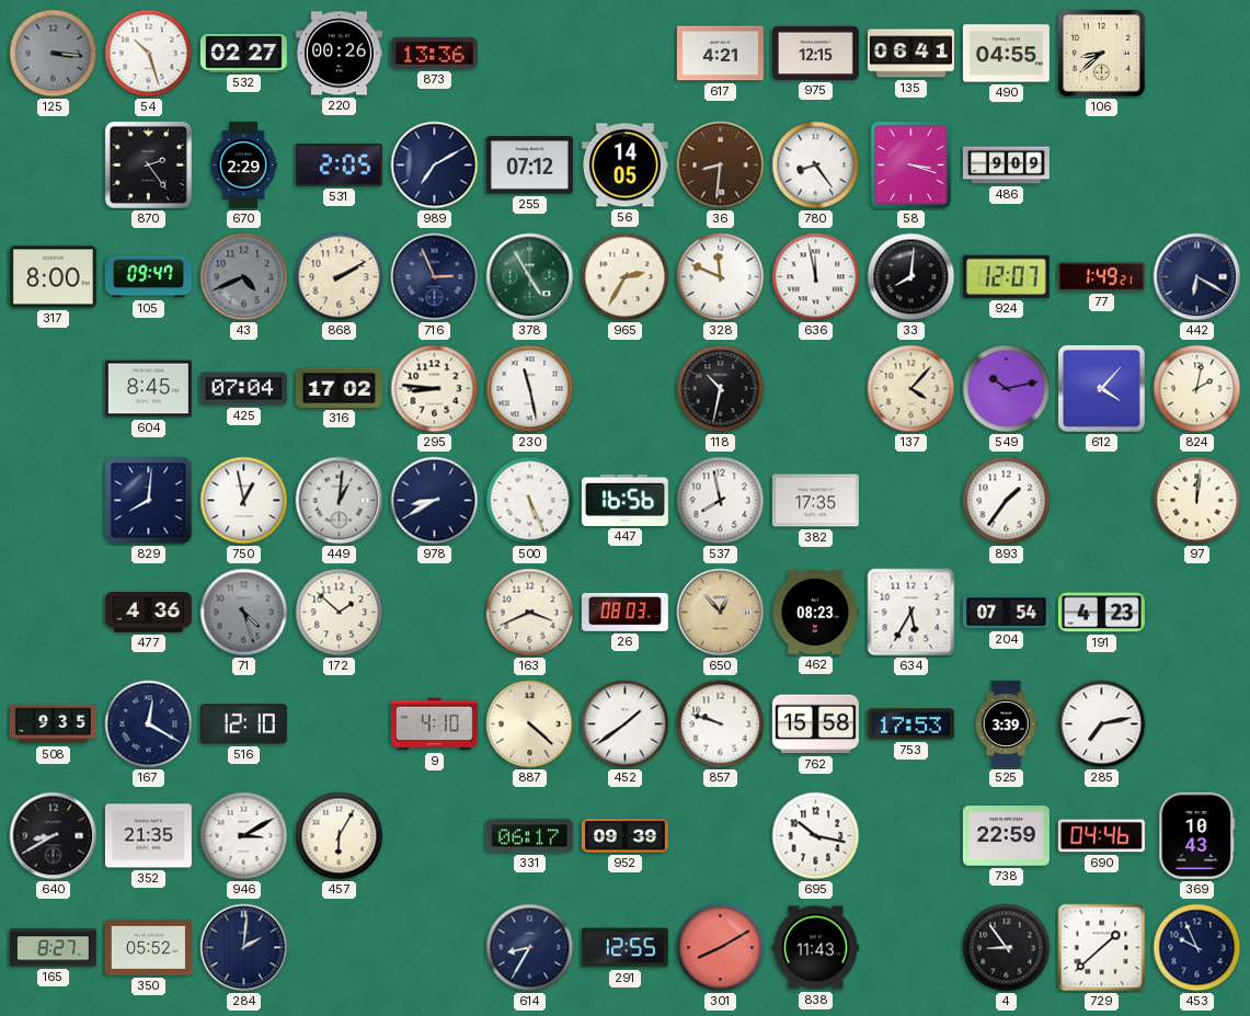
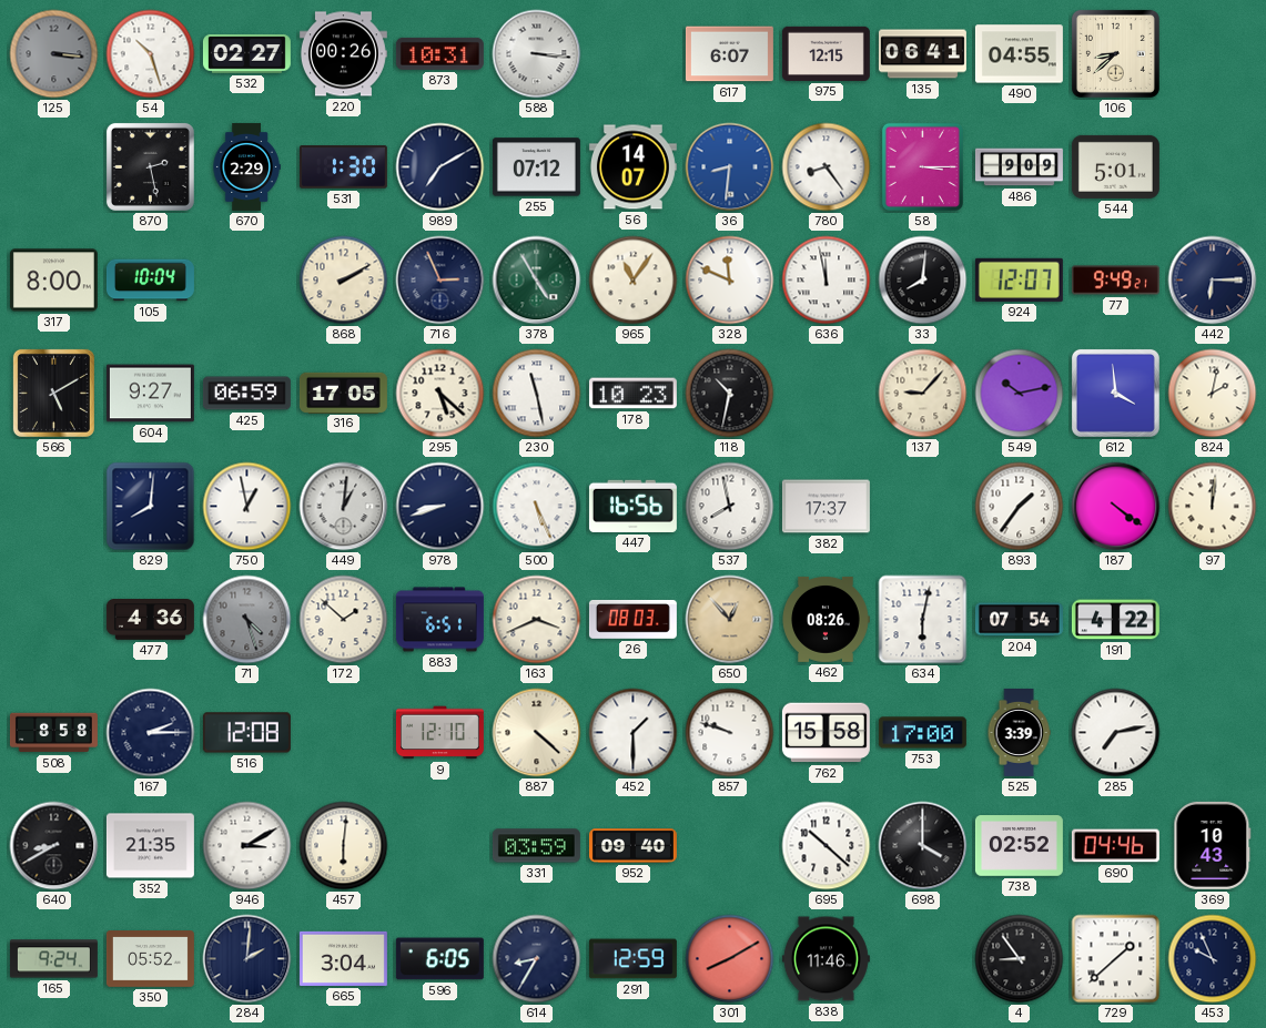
873: 13:36 -> 10:31 (439, 53)
588: none -> 3:16 (537, 54)
617: 4:21 -> 6:07 (729, 54)
870: 2:24 -> 2:28 (150, 166)
531: 2:05 -> 1:30 (343, 167)
56: 14:05 -> 14:07 (632, 167)
36 dial: brown -> blue (730, 167)
58: 3:18 -> 3:15 (922, 166)
544: none -> 5:01 (1115, 166)
105: 09:47 -> 10:04 (150, 281)
43: 4:41 -> none (244, 277)
965: 2:35 -> 11:06 (634, 281)
77: 1:49 -> 9:49 (1115, 281)
442: 6:20 -> 6:15 (1213, 281)
566: none -> 5:10 (53, 393)
604: 8:45 -> 9:27 (150, 394)
425: 07:04 -> 06:59 (246, 394)
316: 17:02 -> 17:05 (343, 393)
295: 8:46 -> 5:22 (440, 394)
178: none -> 10:23 (632, 394)
137: 4:07 -> 9:07 (923, 394)
612: 4:07 -> 3:59 (1115, 393)
978: 8:40 -> 8:42 (440, 507)
382: 17:35 -> 17:37 (826, 507)
187: none -> 4:21 (1116, 507)
883: none -> 6:51 (439, 620)
462: 08:23 -> 08:26 (827, 619)
634: 5:35 -> 6:02 (923, 620)
191: 4:23 -> 4:22 (1115, 620)
508: 9:35 -> 8:58 (53, 733)
167: 12:20 -> 2:15 (151, 733)
516: 12:10 -> 12:08 (246, 733)
9: 4:10 -> 12:10 (439, 733)
452: 1:39 -> 1:30 (634, 733)
753: 17:53 -> 17:00 (922, 733)
457: 6:05 -> 6:01 (344, 846)
331: 06:17 -> 03:59 (536, 846)
952: 09:39 -> 09:40 (632, 846)
695: 10:17 -> 10:22 (827, 846)
698: none -> 4:00 (923, 846)
738: 22:59 -> 02:52 (1019, 846)
165: 8:27 -> 9:24 (53, 959)
665: none -> 3:04 (343, 958)
596: none -> 6:05 (439, 959)
291: 12:55 -> 12:59 (632, 959)
838: 11:43 -> 11:46 (826, 959)
